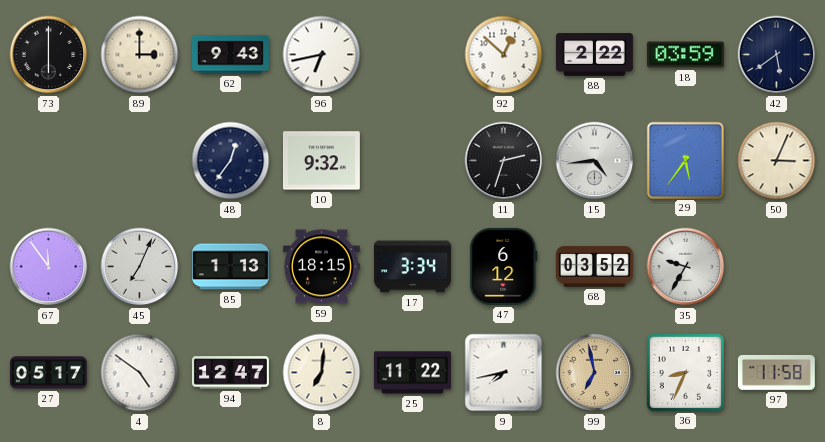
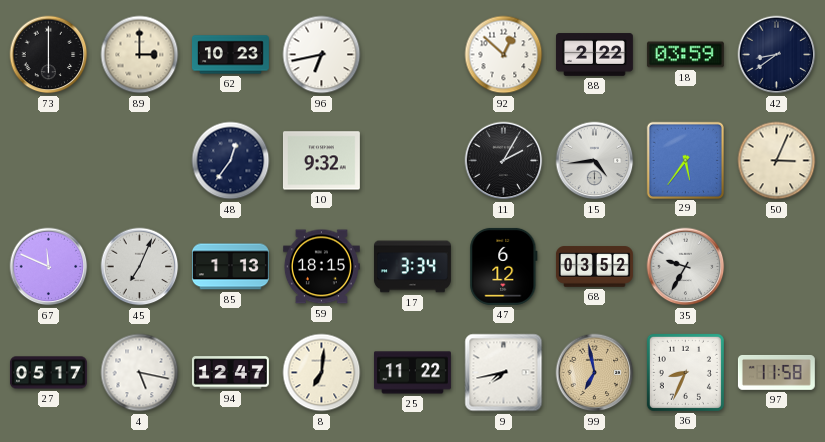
62: 9:43 -> 10:23 (231, 55)
42: 5:39 -> 8:39 (777, 55)
11: 2:33 -> 2:05 (504, 161)
67: 11:54 -> 11:49 (49, 267)
4: 4:51 -> 5:17 (140, 373)
